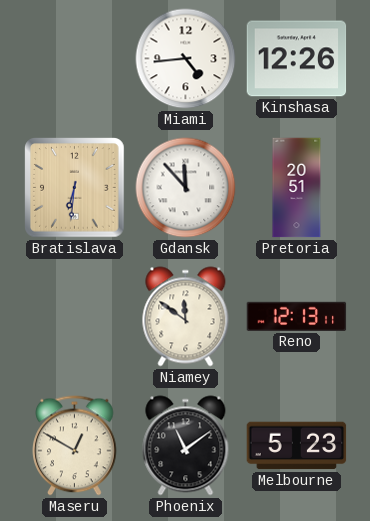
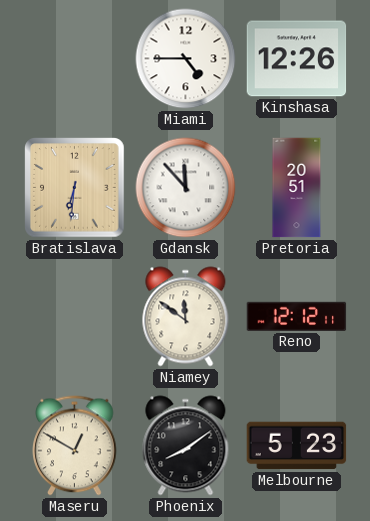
Miami: 4:44 -> 4:45 (186, 59)
Reno: 12:13 -> 12:12 (297, 316)
Phoenix: 11:09 -> 8:09 (186, 446)
